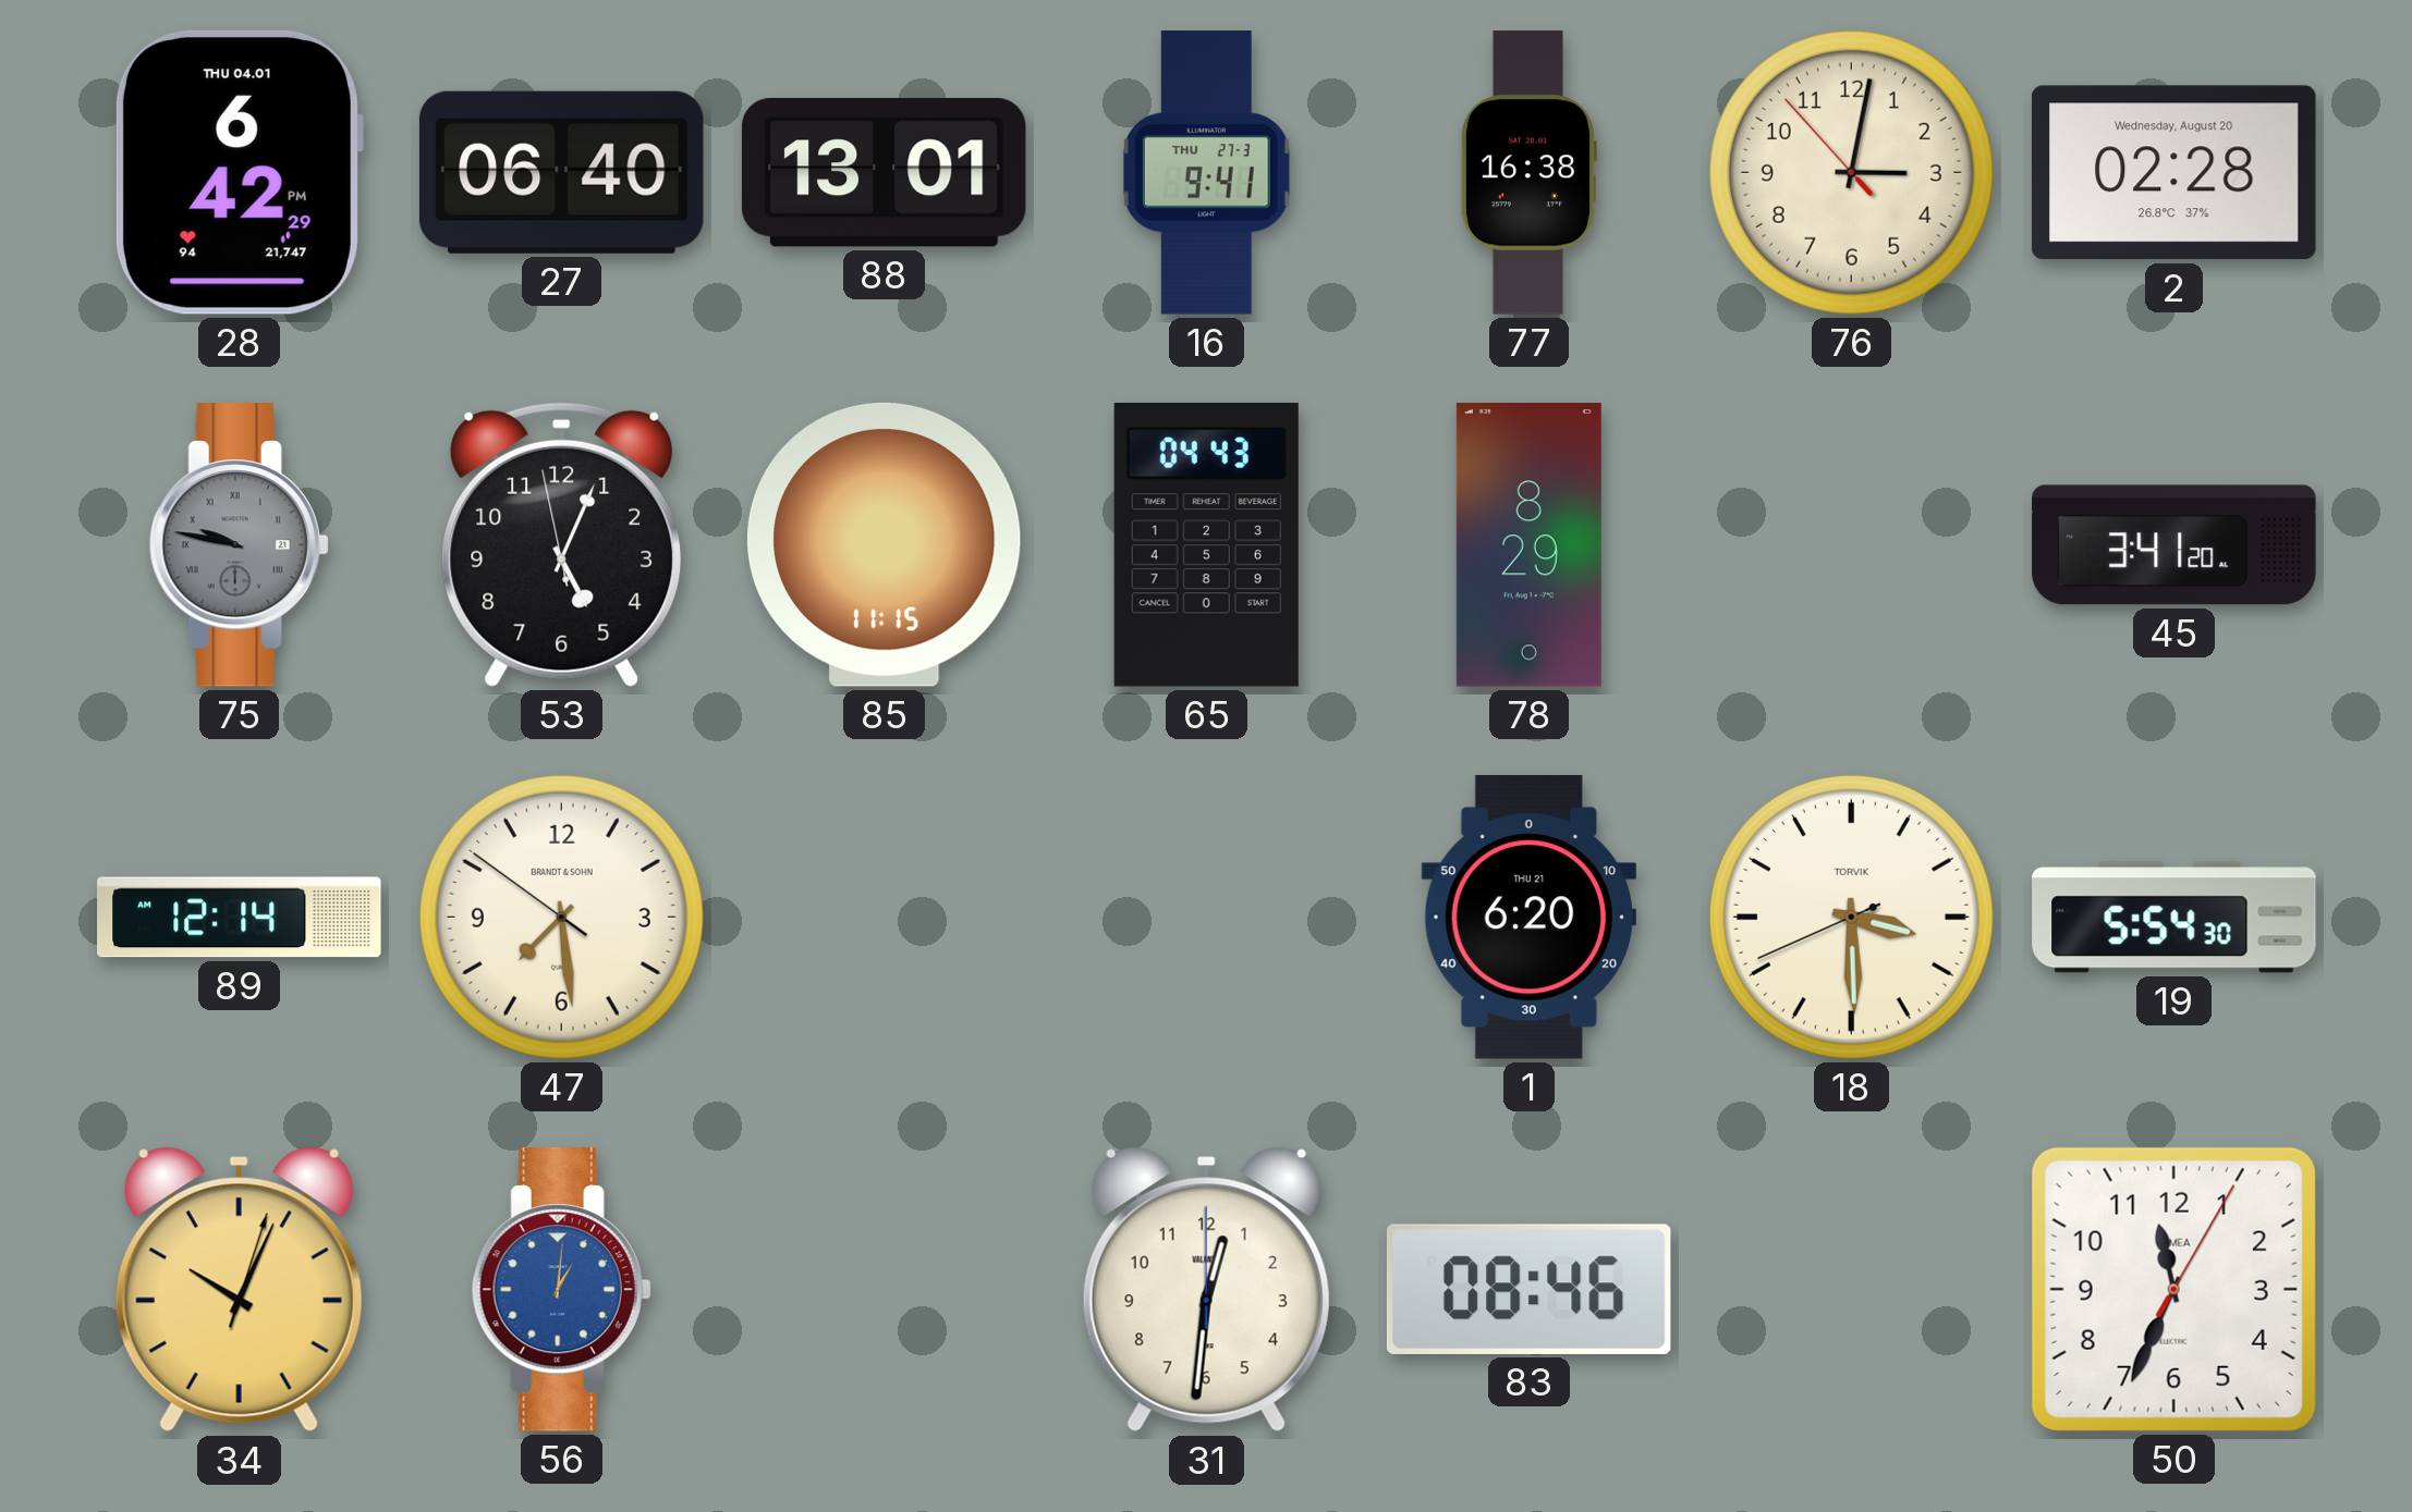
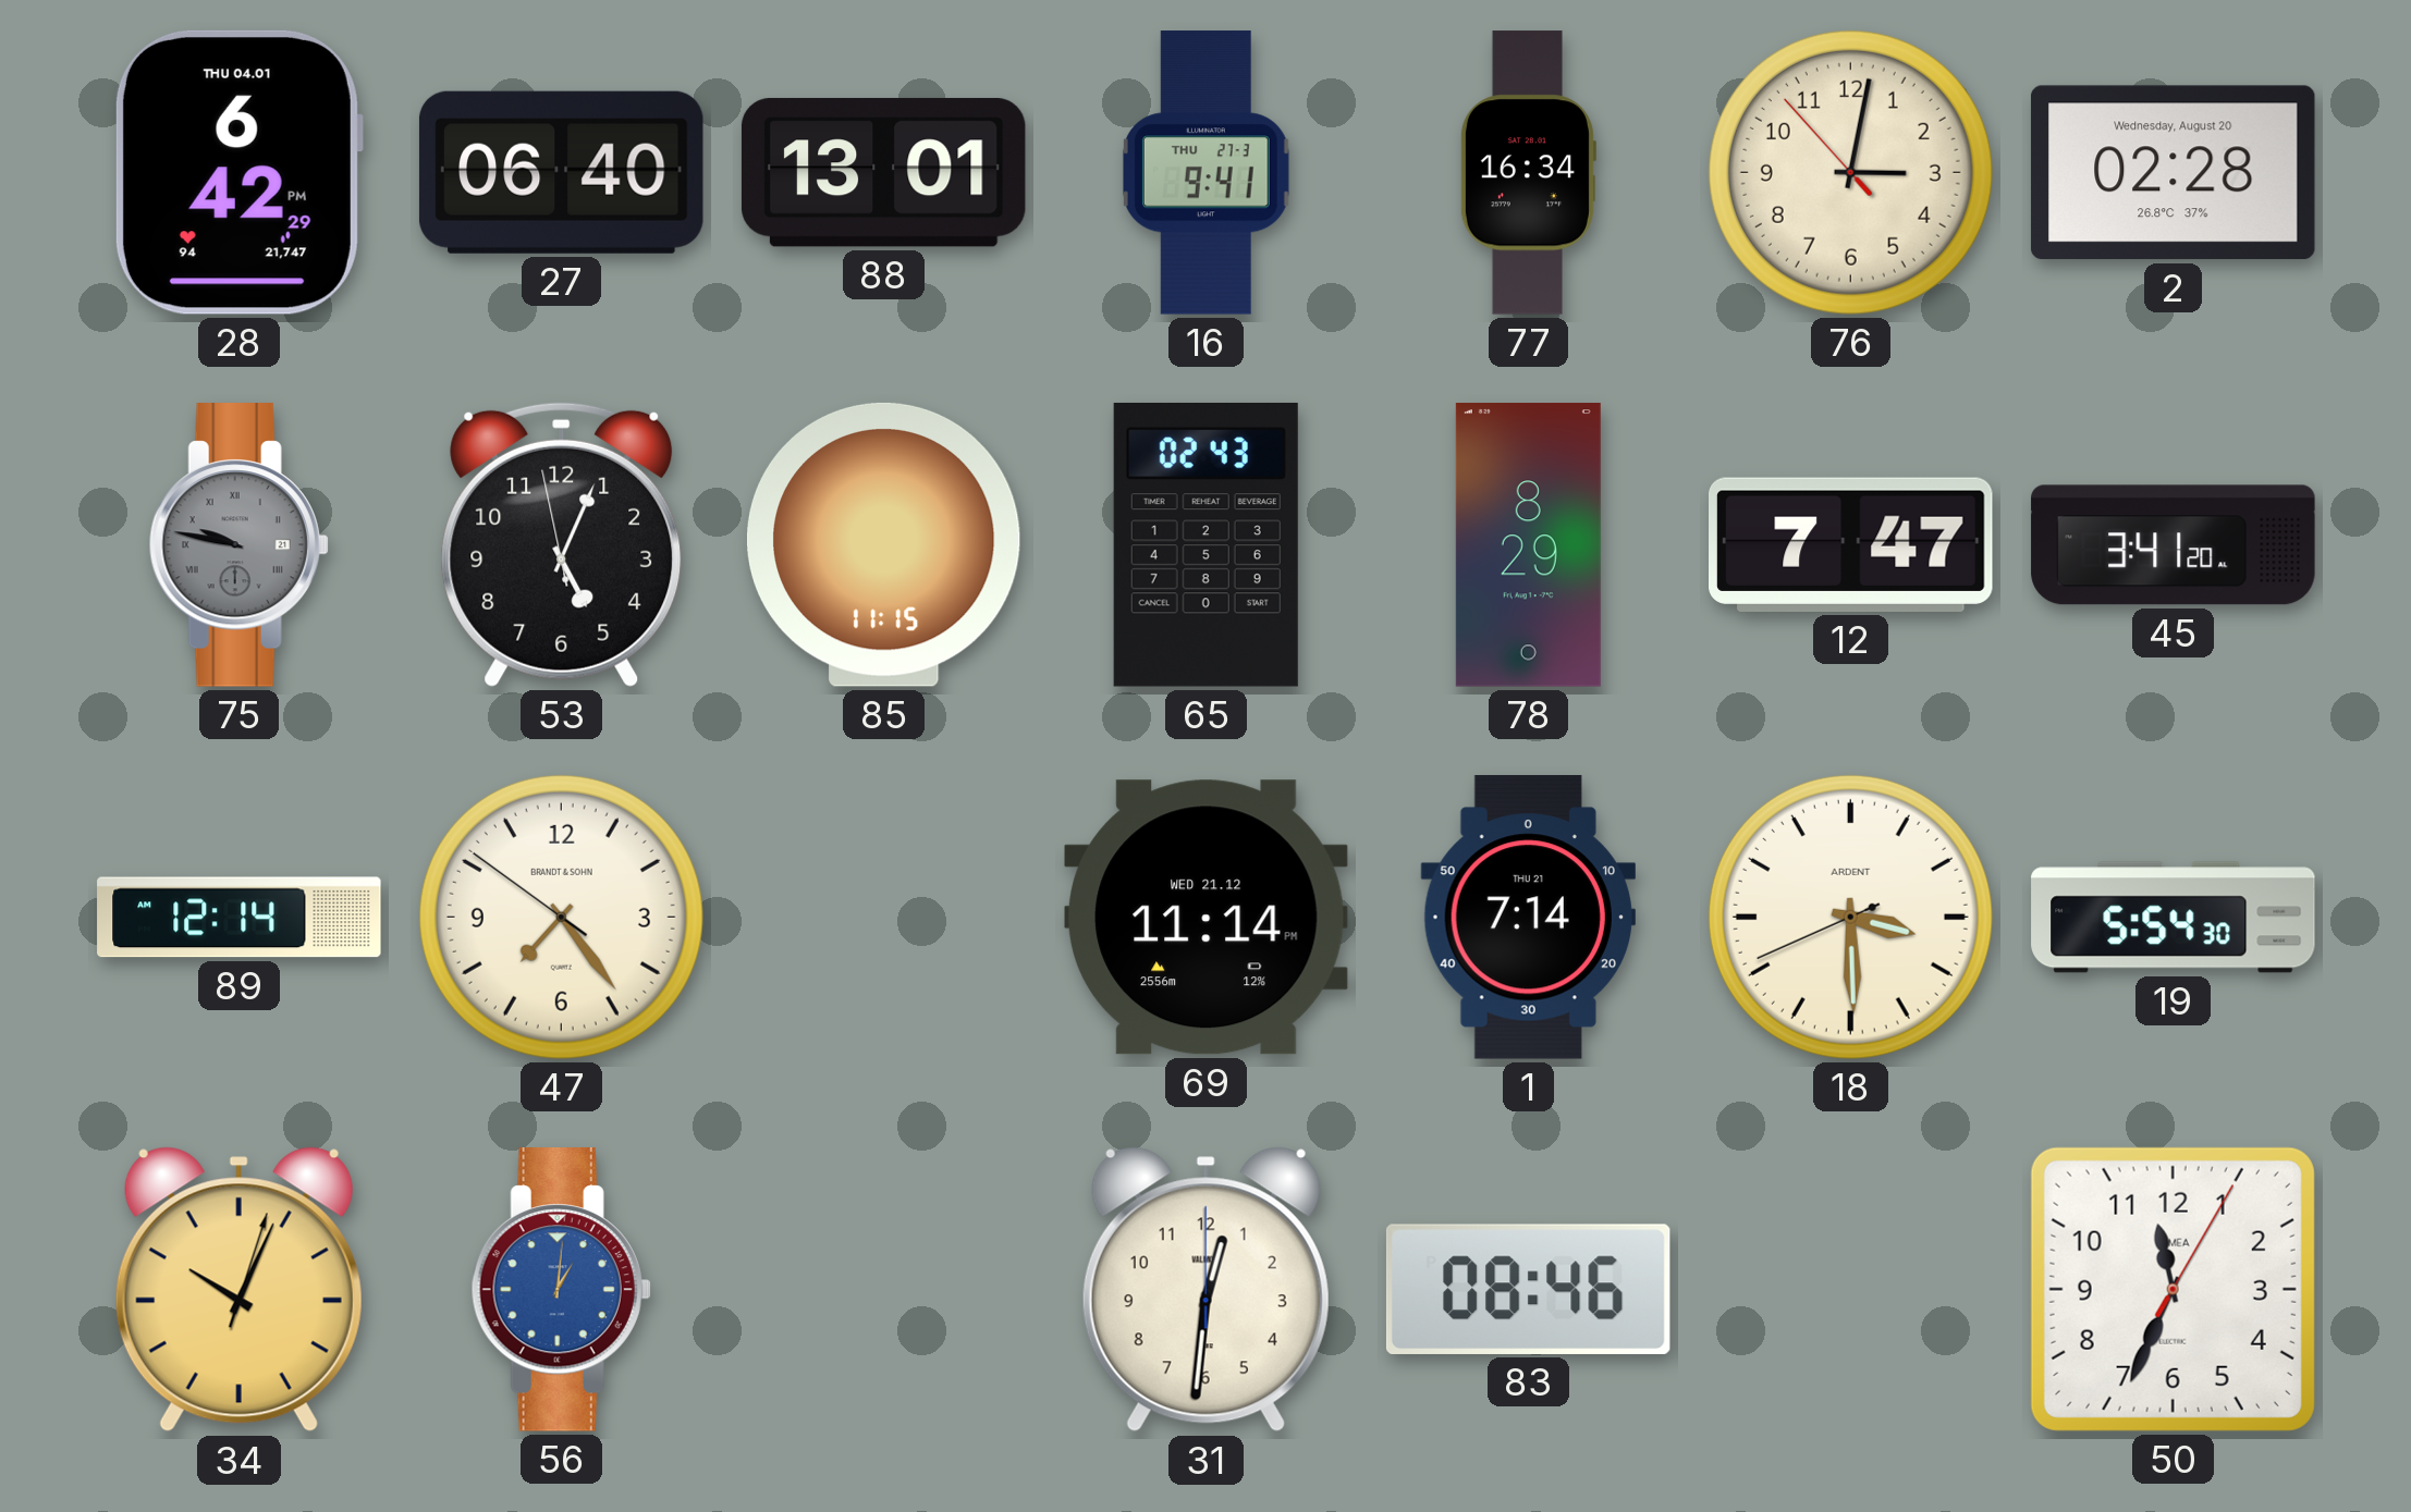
77: 16:38 -> 16:34 (1528, 173)
65: 04:43 -> 02:43 (1205, 544)
12: none -> 7:47 (1851, 544)
47: 7:28 -> 7:23 (561, 917)
69: none -> 11:14 (1207, 918)
1: 6:20 -> 7:14 (1528, 918)
18 brand: TORVIK -> ARDENT (1850, 917)
